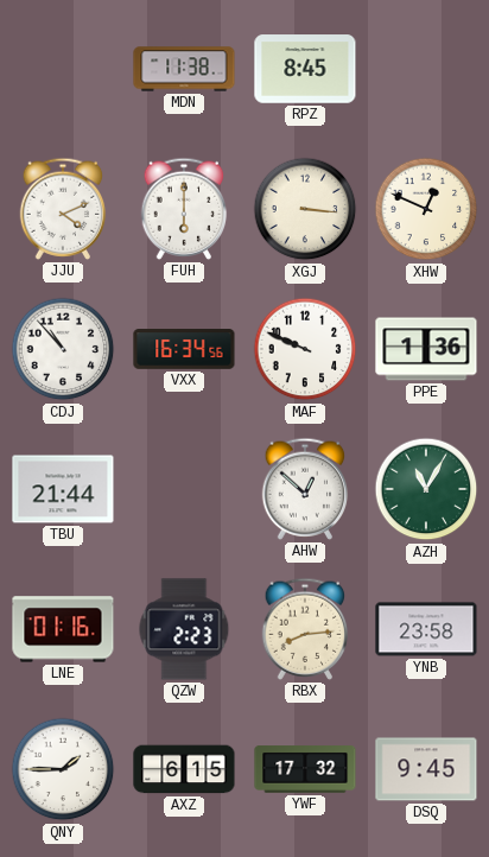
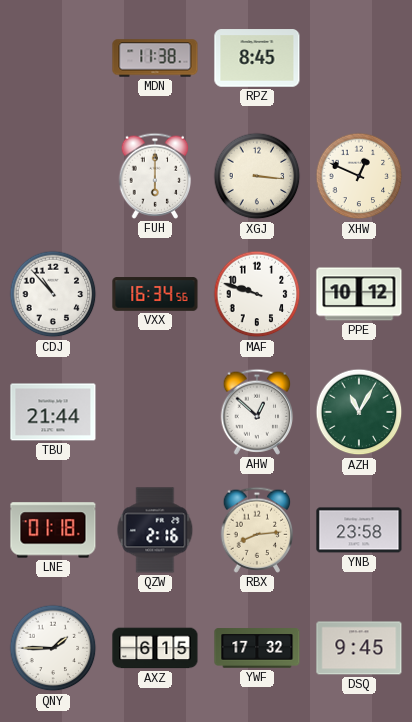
JJU: 4:11 -> none (63, 209)
MAF: 9:49 -> 9:48 (257, 294)
PPE: 1:36 -> 10:12 (359, 294)
LNE: 01:16 -> 01:18 (53, 530)
QZW: 2:23 -> 2:16 (155, 530)
